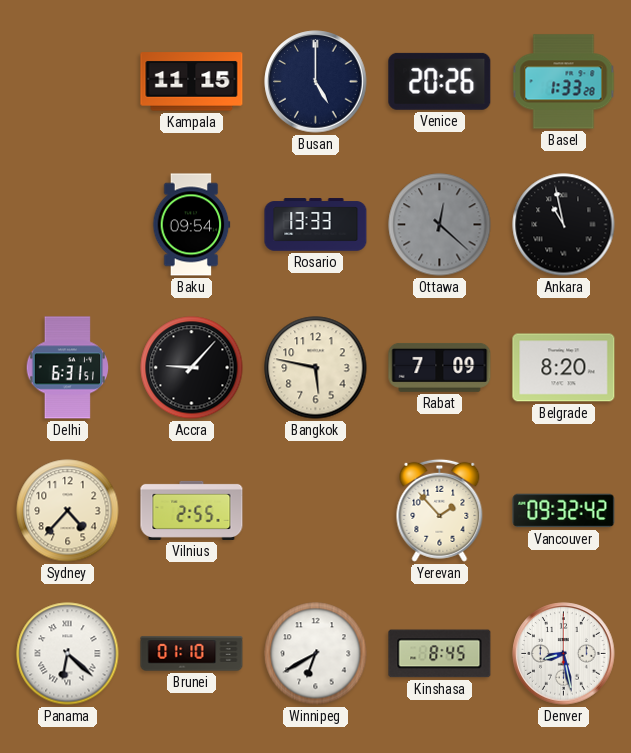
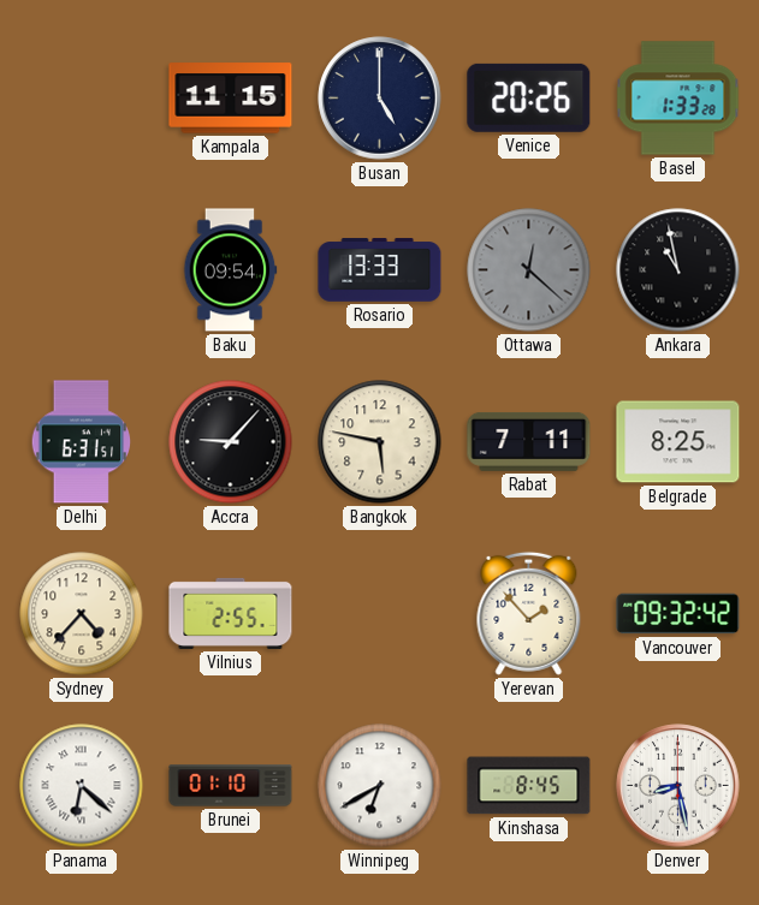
Rabat: 7:09 -> 7:11 (529, 441)
Belgrade: 8:20 -> 8:25 (678, 442)
